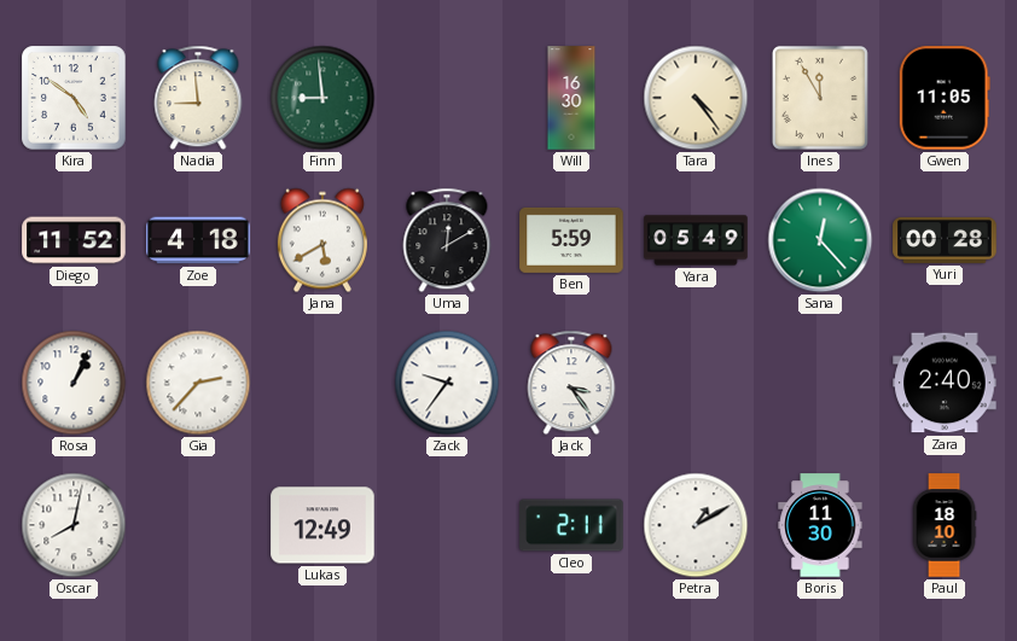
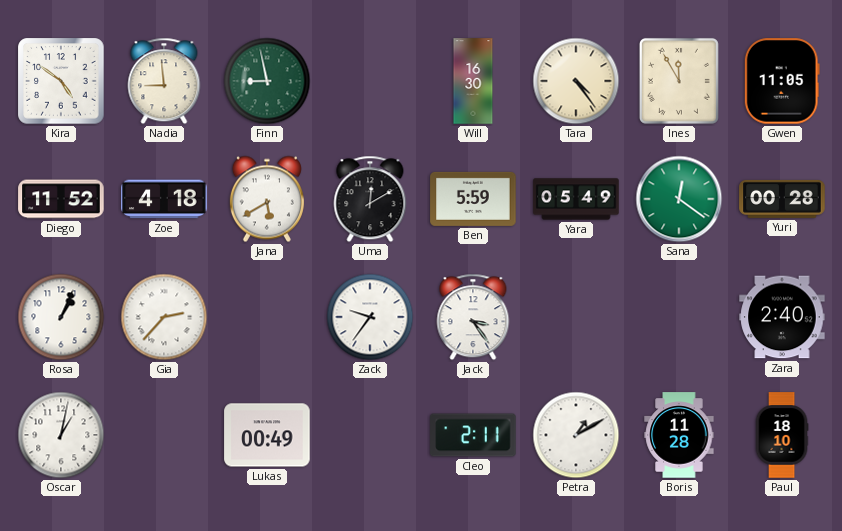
Finn: 8:59 -> 8:58 (267, 81)
Sana: 12:23 -> 12:21 (679, 199)
Oscar: 8:02 -> 1:02 (61, 435)
Lukas: 12:49 -> 00:49 (267, 435)
Boris: 11:30 -> 11:28 (679, 435)
